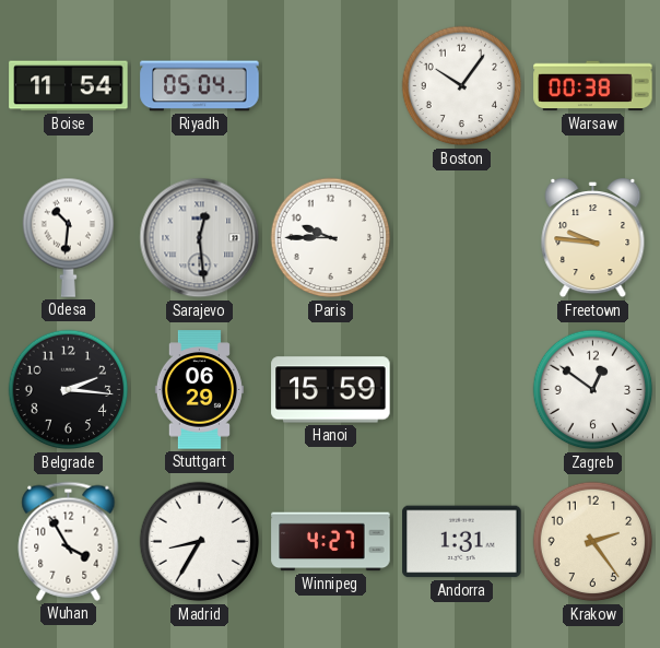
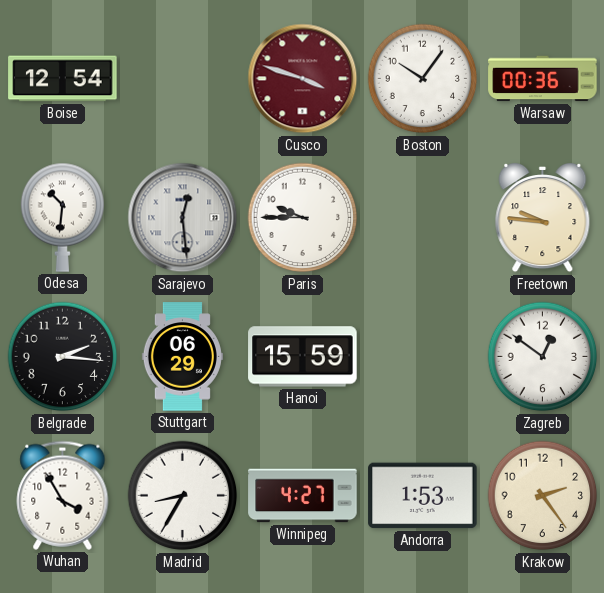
Boise: 11:54 -> 12:54 (63, 79)
Riyadh: 05:04 -> none (200, 86)
Cusco: none -> 3:48 (303, 79)
Warsaw: 00:38 -> 00:36 (543, 79)
Andorra: 1:31 -> 1:53 (423, 496)
